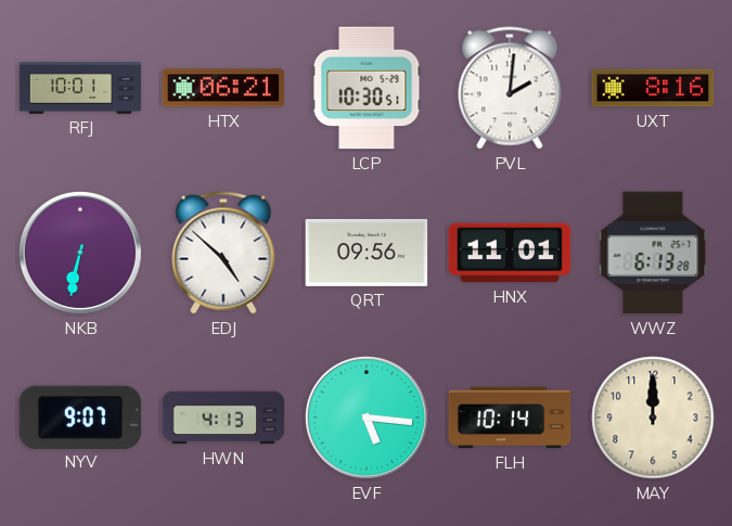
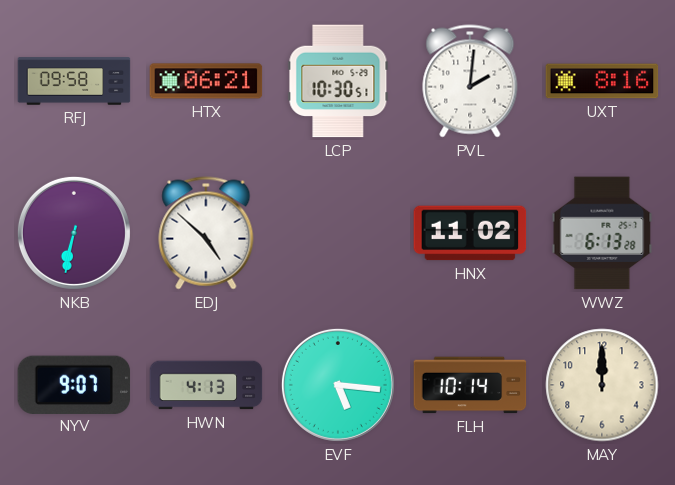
RFJ: 10:01 -> 09:58 (74, 81)
QRT: 09:56 -> none (367, 253)
HNX: 11:01 -> 11:02 (470, 233)
